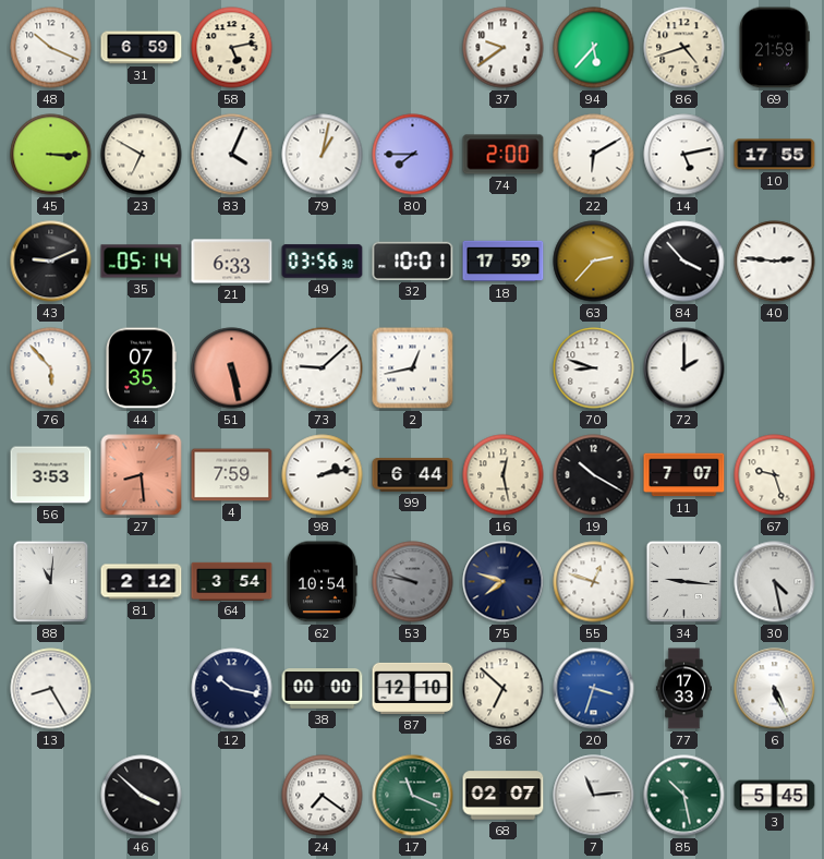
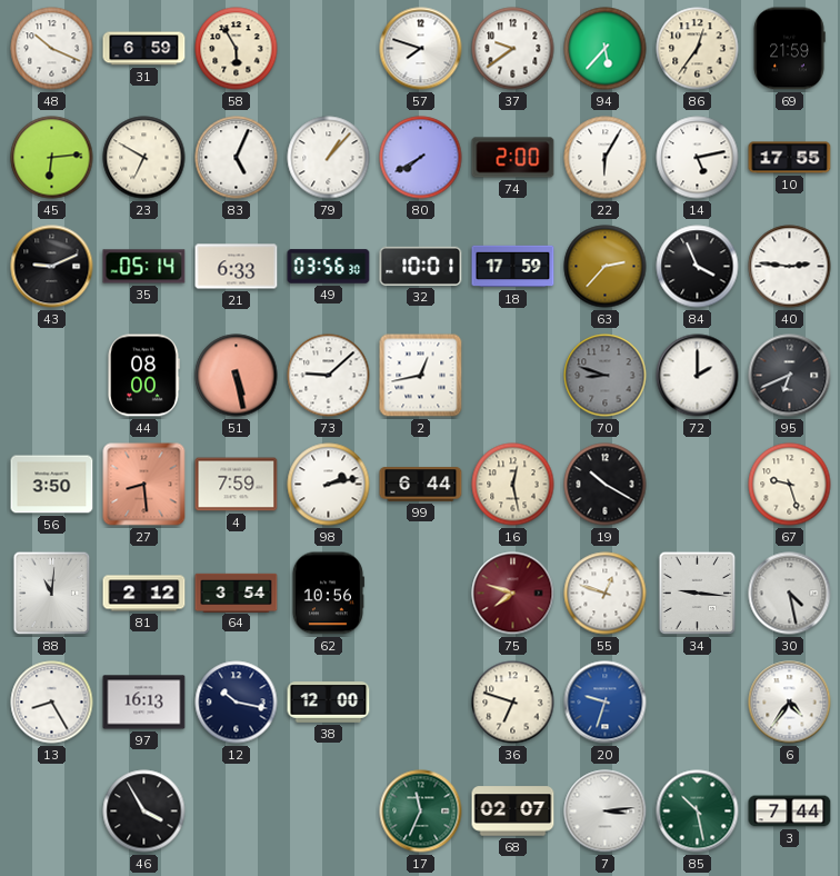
58: 5:13 -> 5:55 (237, 49)
57: none -> 7:48 (421, 49)
86: 4:42 -> 12:36 (698, 49)
45: 3:15 -> 6:14 (52, 158)
83: 4:04 -> 5:04 (237, 158)
79: 1:02 -> 1:07 (329, 158)
80: 7:45 -> 7:40 (421, 158)
22: 6:10 -> 6:05 (606, 158)
84: 3:53 -> 3:56 (698, 267)
76: 5:53 -> none (51, 368)
44: 07:35 -> 08:00 (143, 376)
70 dial: white -> grey (606, 376)
95: none -> 6:41 (790, 376)
56: 3:53 -> 3:50 (52, 485)
11: 7:07 -> none (684, 475)
62: 10:54 -> 10:56 (328, 594)
53: 9:47 -> none (413, 582)
75 dial: navy -> burgundy (513, 594)
97: none -> 16:13 (144, 703)
38: 00:00 -> 12:00 (329, 703)
87: 12:10 -> none (413, 688)
36: 6:52 -> 6:48 (513, 703)
20: 3:33 -> 9:33 (606, 703)
77: 17:33 -> none (683, 689)
6: 5:26 -> 4:36 (790, 703)
46: 3:52 -> 3:55 (144, 812)
24: 7:21 -> none (323, 796)
17: 11:19 -> 11:34 (421, 812)
7: 11:14 -> 3:14 (606, 812)
3: 5:45 -> 7:44 (790, 812)
